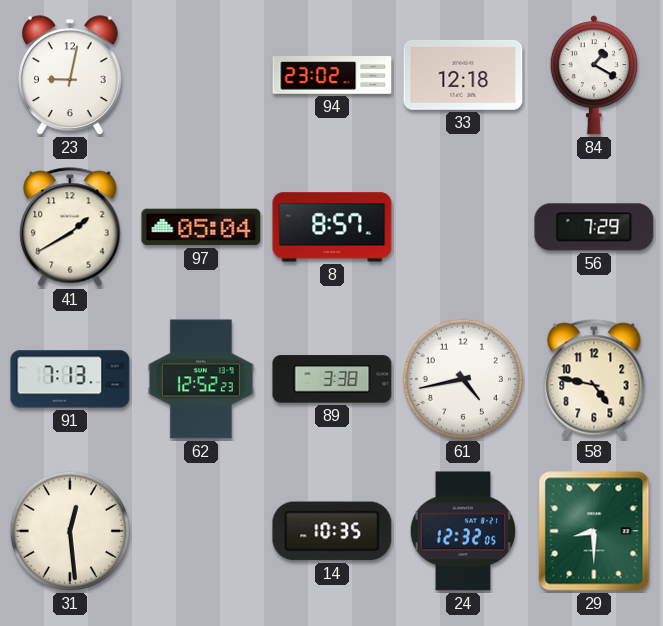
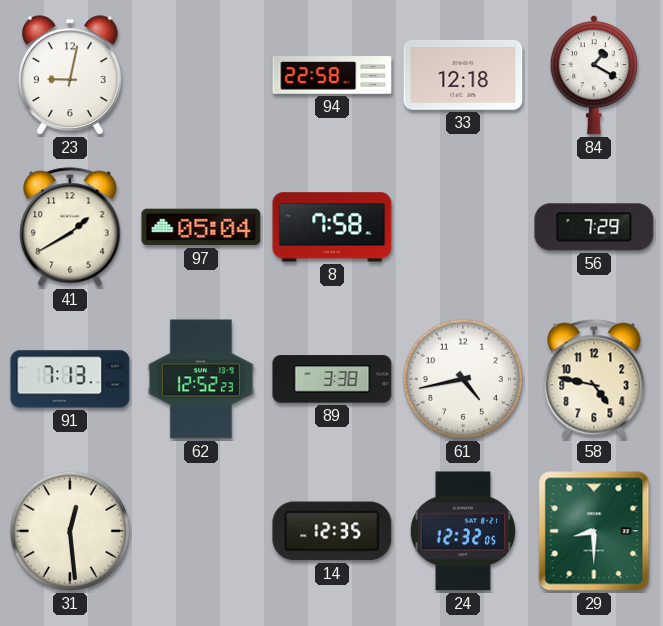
94: 23:02 -> 22:58 (332, 75)
8: 8:57 -> 7:58 (332, 227)
14: 10:35 -> 12:35 (332, 531)
